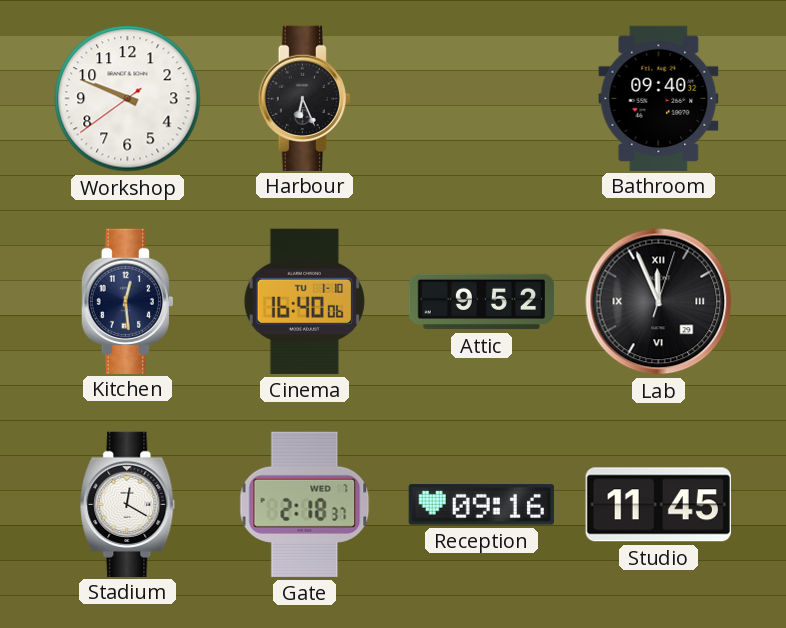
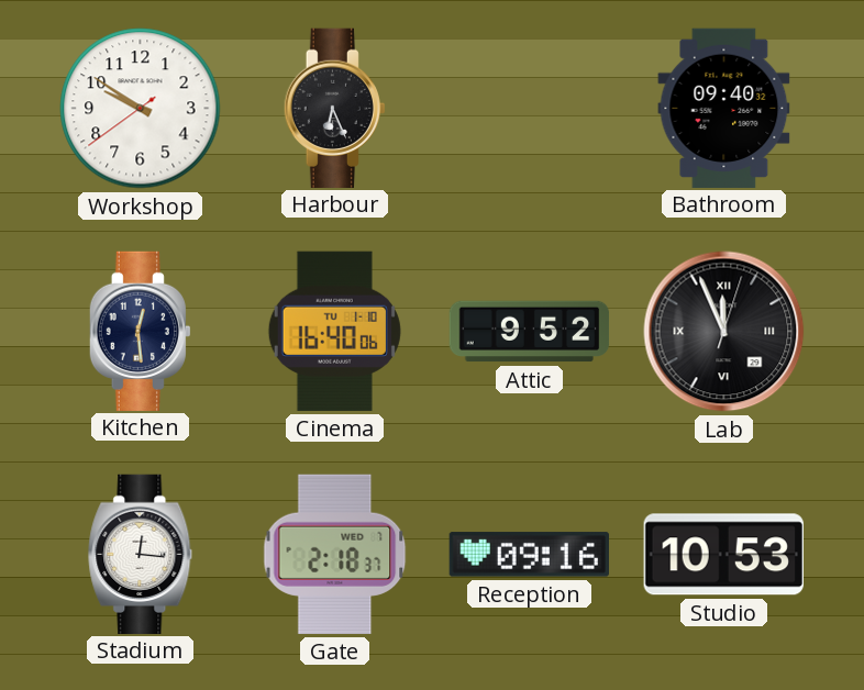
Workshop: 9:48 -> 9:50 (141, 109)
Stadium: 12:20 -> 12:16 (141, 554)
Studio: 11:45 -> 10:53 (723, 555)
